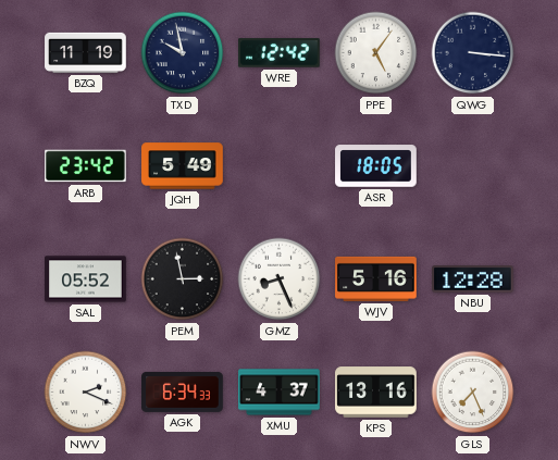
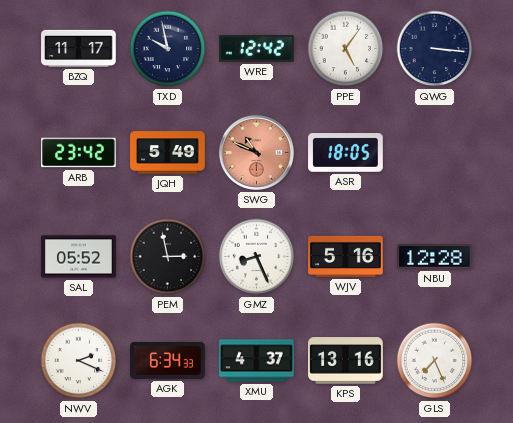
BZQ: 11:19 -> 11:17 (79, 48)
SWG: none -> 10:49 (256, 152)
